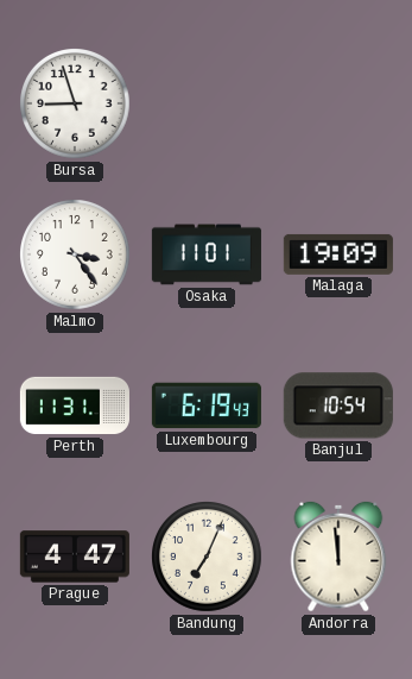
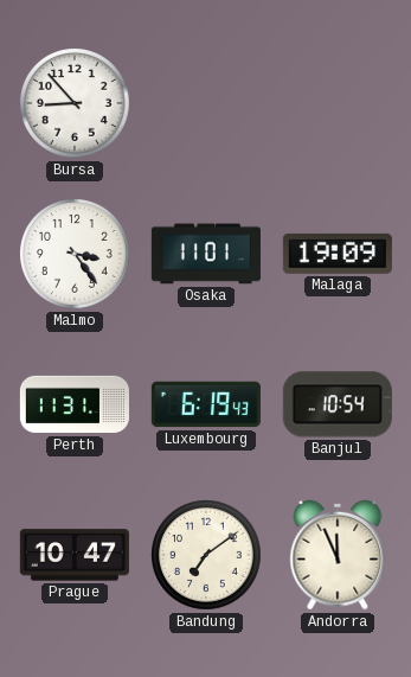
Bursa: 8:57 -> 8:53 (76, 104)
Prague: 4:47 -> 10:47 (75, 555)
Bandung: 7:04 -> 7:09 (207, 556)
Andorra: 11:59 -> 11:56 (338, 555)
